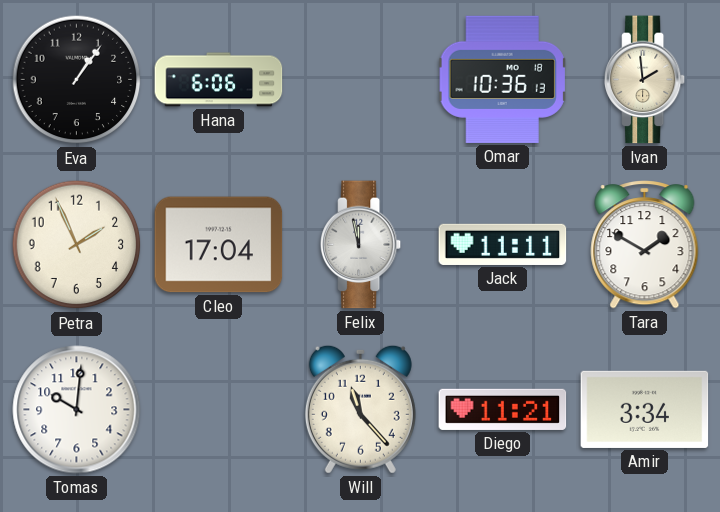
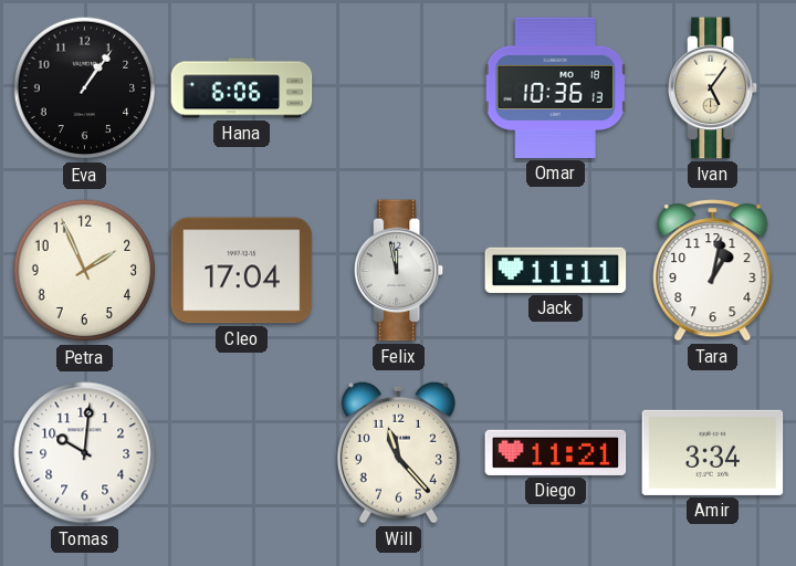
Ivan: 1:59 -> 5:06 (713, 88)
Tara: 1:50 -> 1:02 (713, 271)
